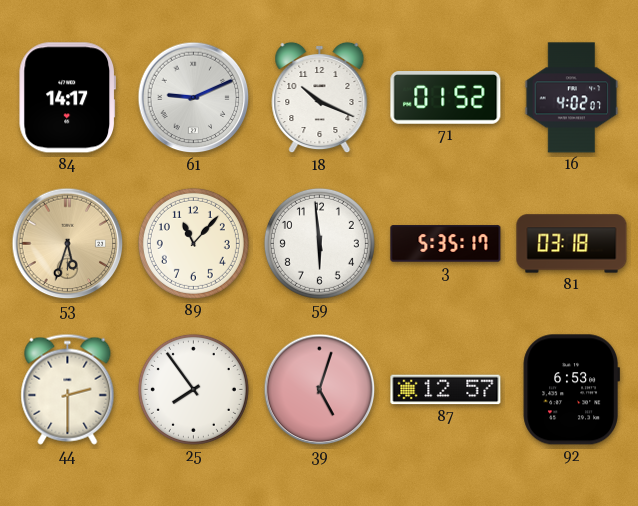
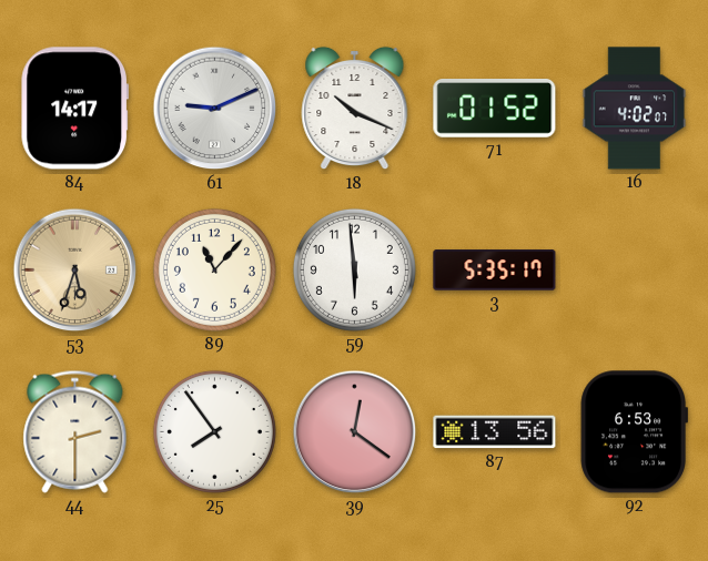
81: 03:18 -> none (572, 244)
39: 5:03 -> 12:21 (355, 432)
87: 12:57 -> 13:56 (495, 432)
